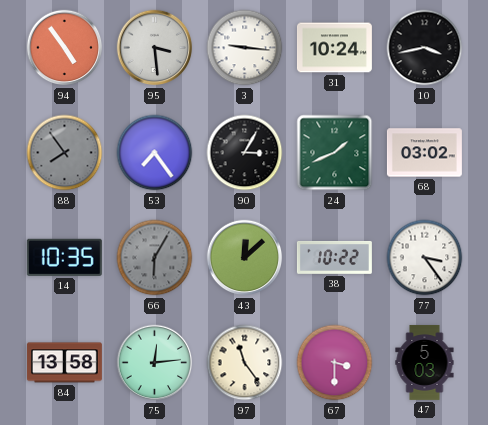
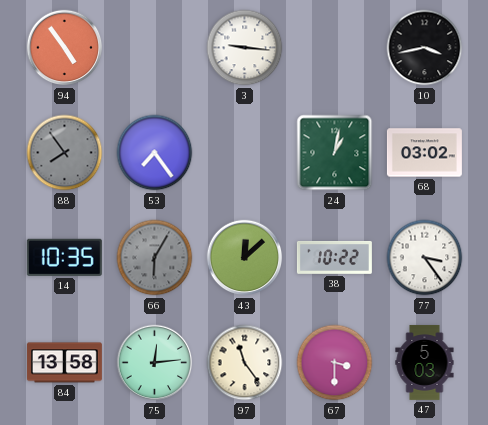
95: 3:29 -> none (155, 48)
31: 10:24 -> none (334, 48)
90: 3:05 -> none (245, 153)
24: 1:41 -> 1:02 (335, 153)
